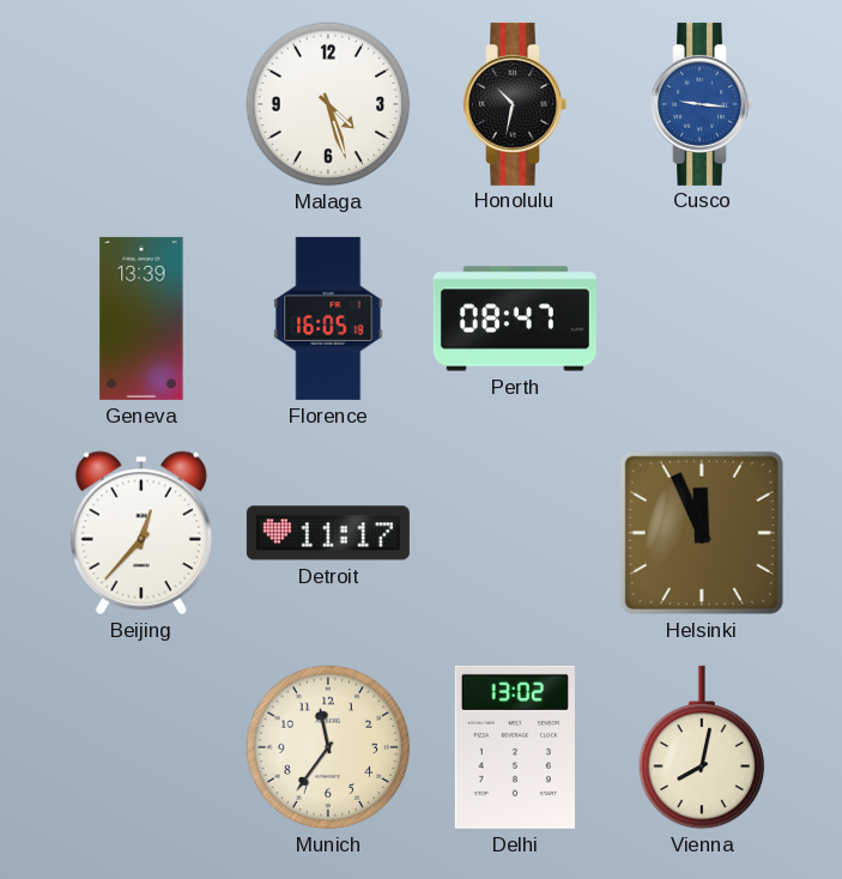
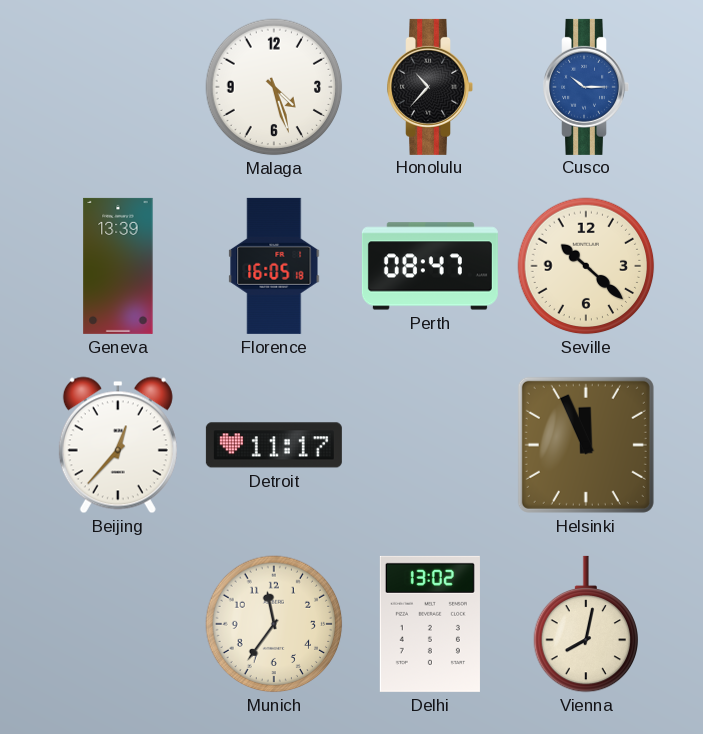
Honolulu: 10:32 -> 10:37 (430, 87)
Cusco: 9:16 -> 10:15 (586, 87)
Seville: none -> 10:22 (586, 266)
